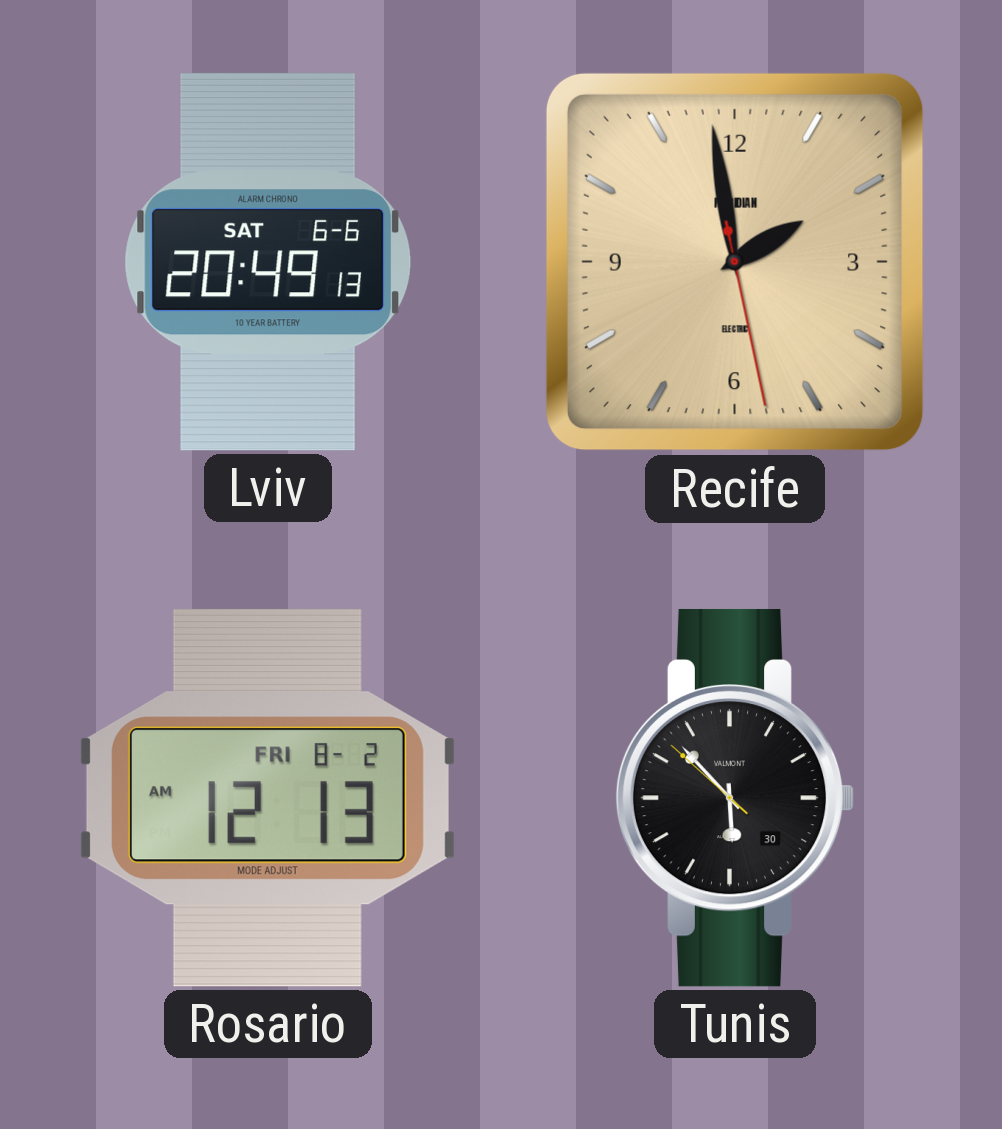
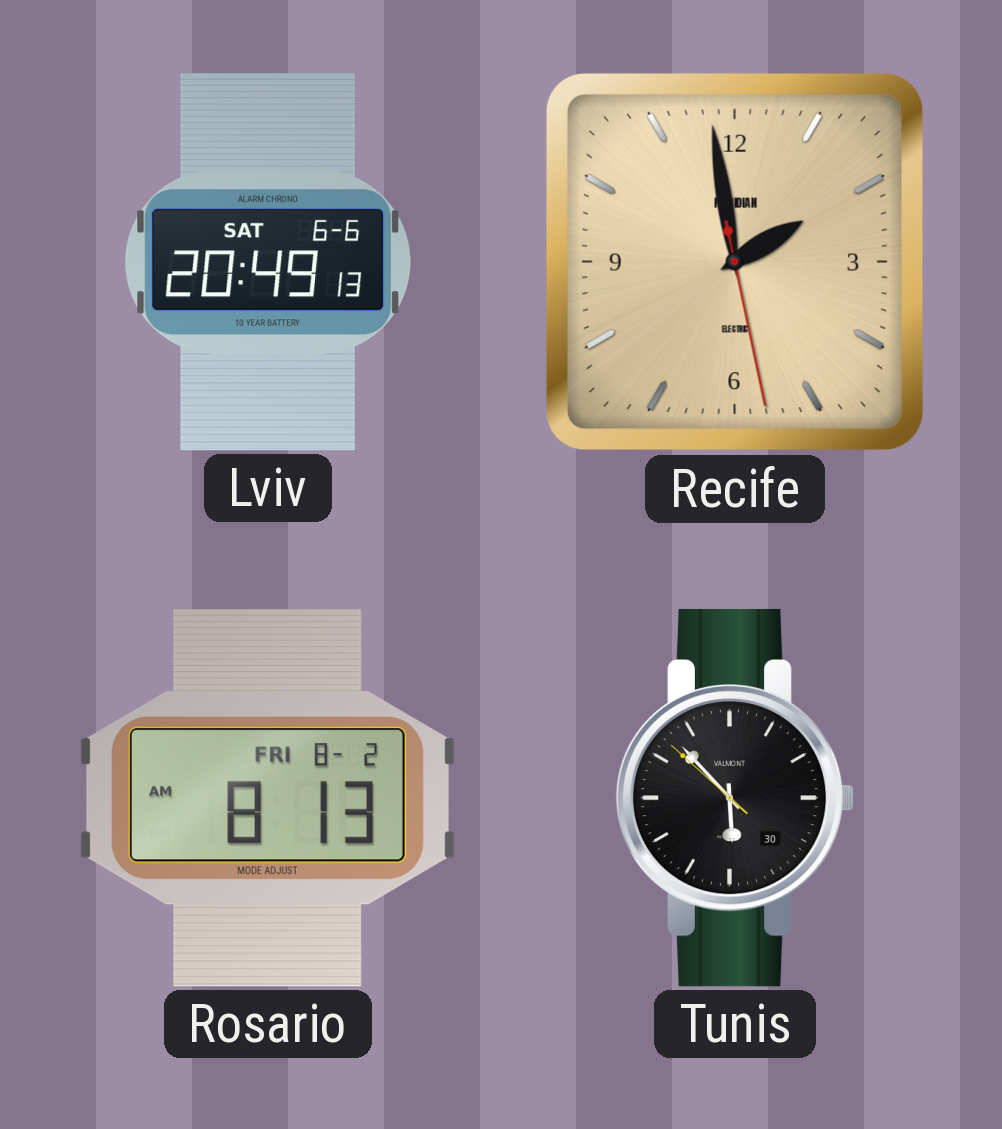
Rosario: 12:13 -> 8:13 (268, 798)
